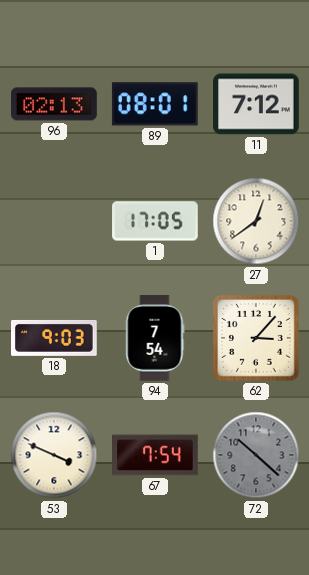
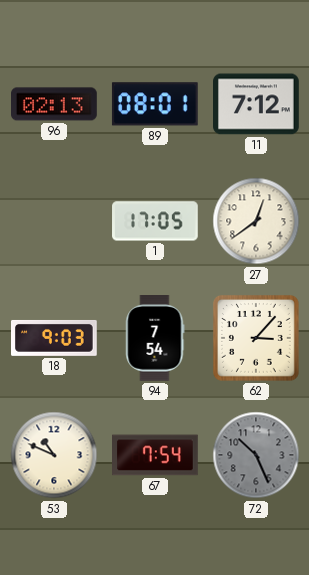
53: 3:49 -> 10:49 (54, 455)
72: 10:22 -> 10:26 (256, 455)
